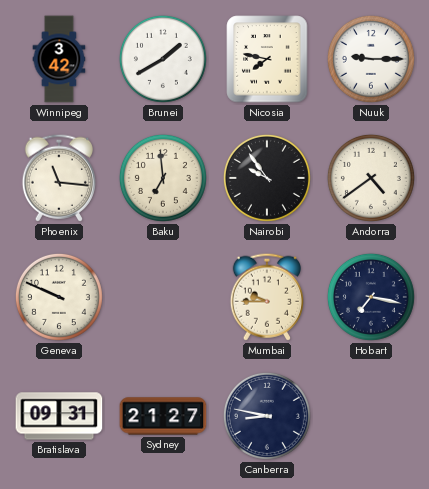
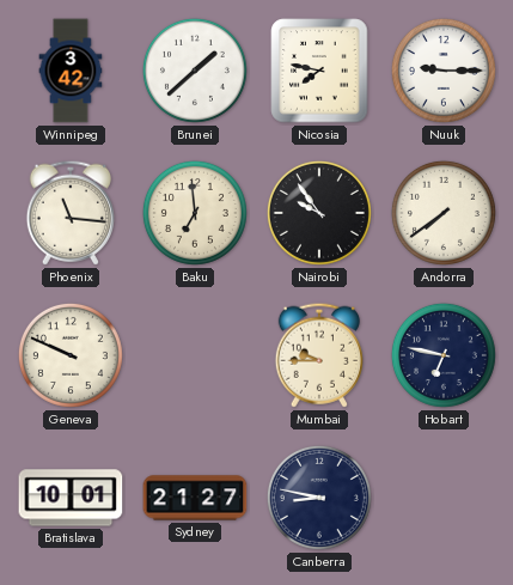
Brunei: 1:40 -> 1:38 (195, 71)
Andorra: 4:39 -> 7:39 (444, 213)
Hobart: 7:17 -> 6:47 (444, 355)
Bratislava: 09:31 -> 10:01 (71, 498)
